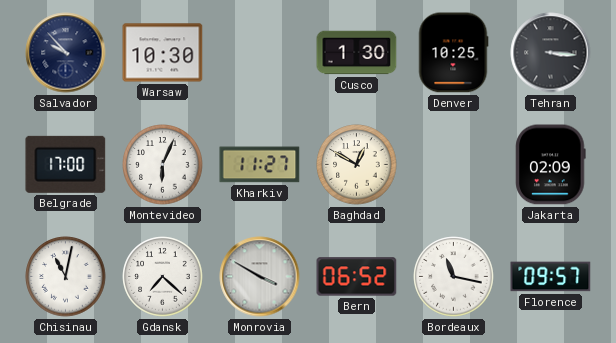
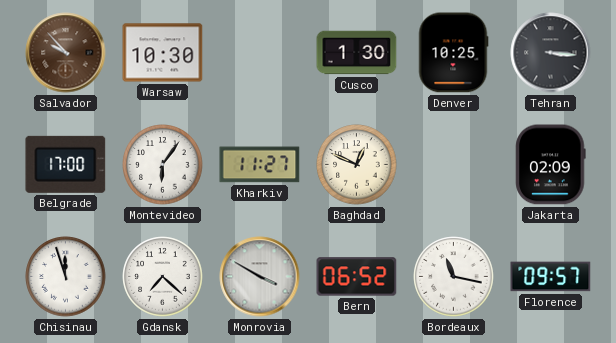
Salvador dial: navy -> brown (66, 53)
Montevideo: 6:04 -> 6:06 (163, 165)
Baghdad: 12:50 -> 12:49 (357, 165)
Chisinau: 11:02 -> 11:57 (66, 277)
